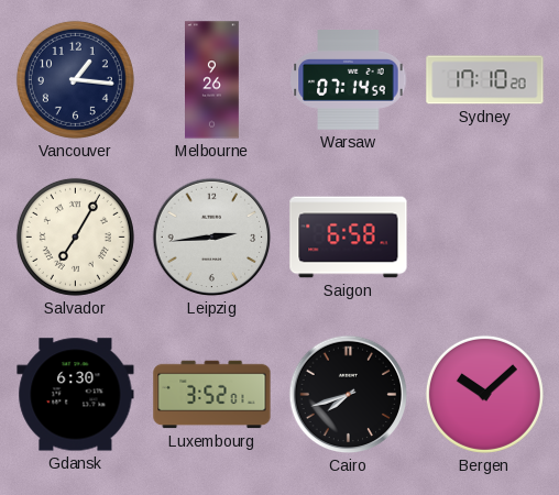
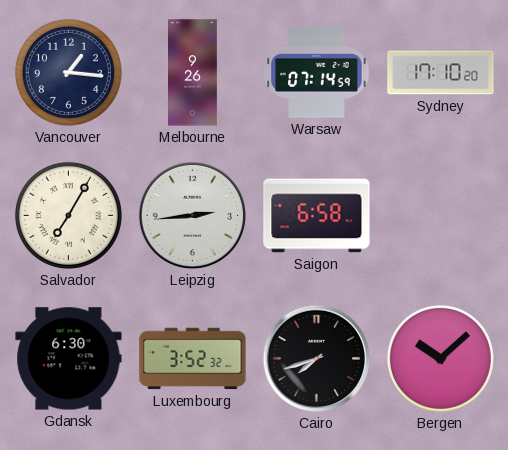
Luxembourg: 3:52:01 -> 3:52:32 (193, 359)
